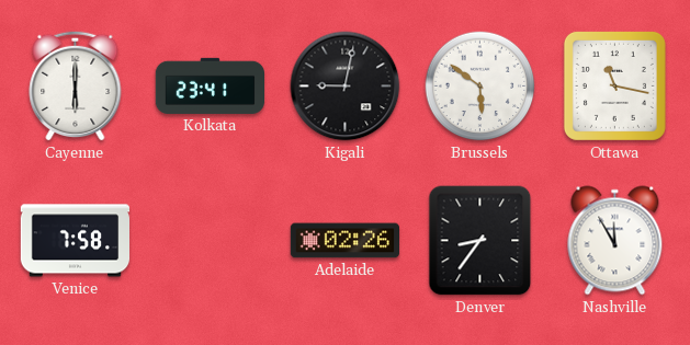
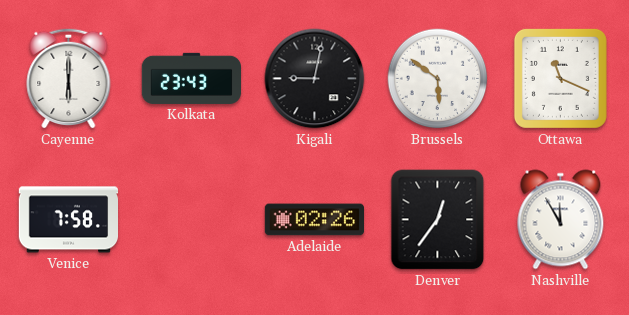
Kolkata: 23:41 -> 23:43 (191, 78)
Ottawa: 11:17 -> 11:19 (560, 78)
Denver: 8:36 -> 12:36 (438, 220)
